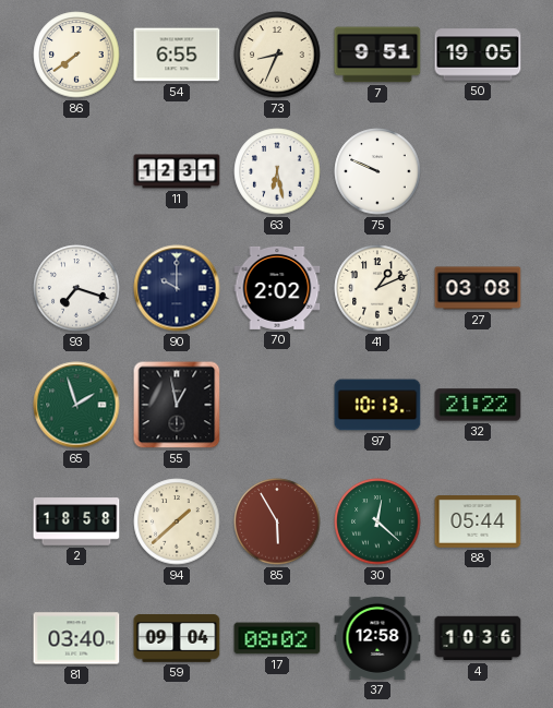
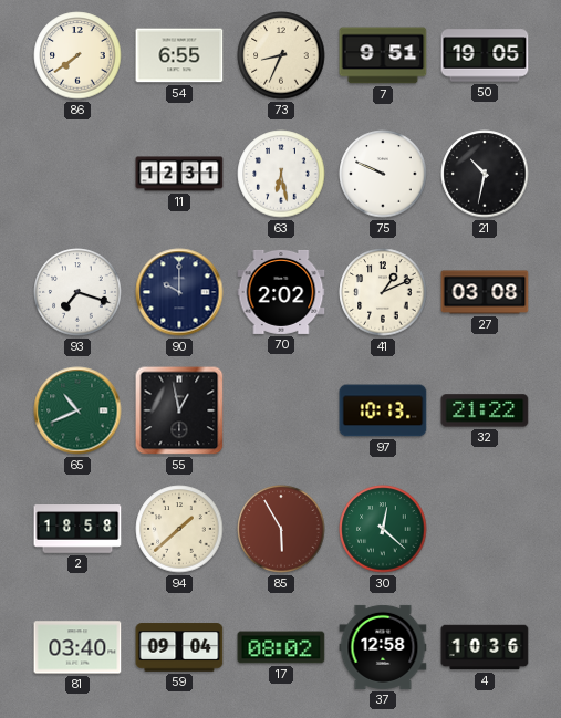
21: none -> 10:32 (485, 174)
65: 1:57 -> 10:41 (77, 410)
88: 05:44 -> none (478, 523)
